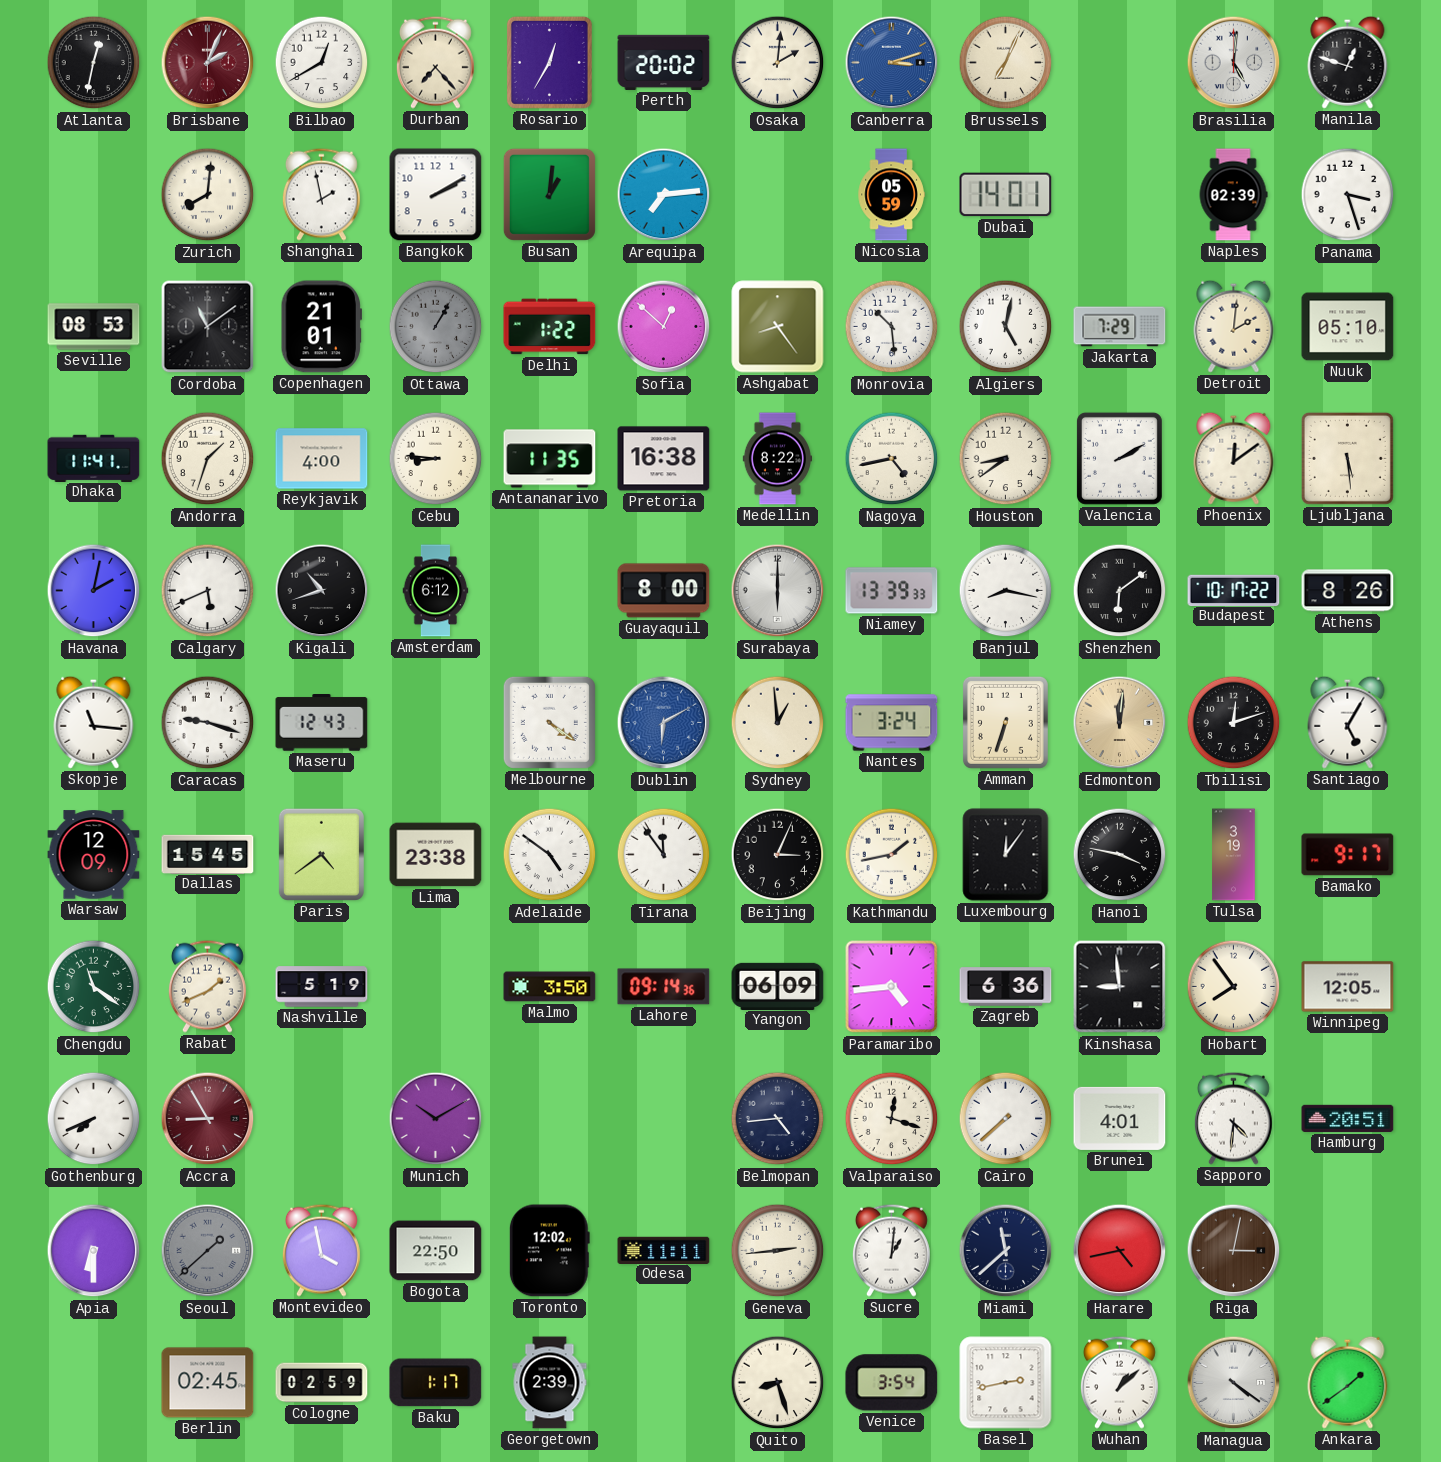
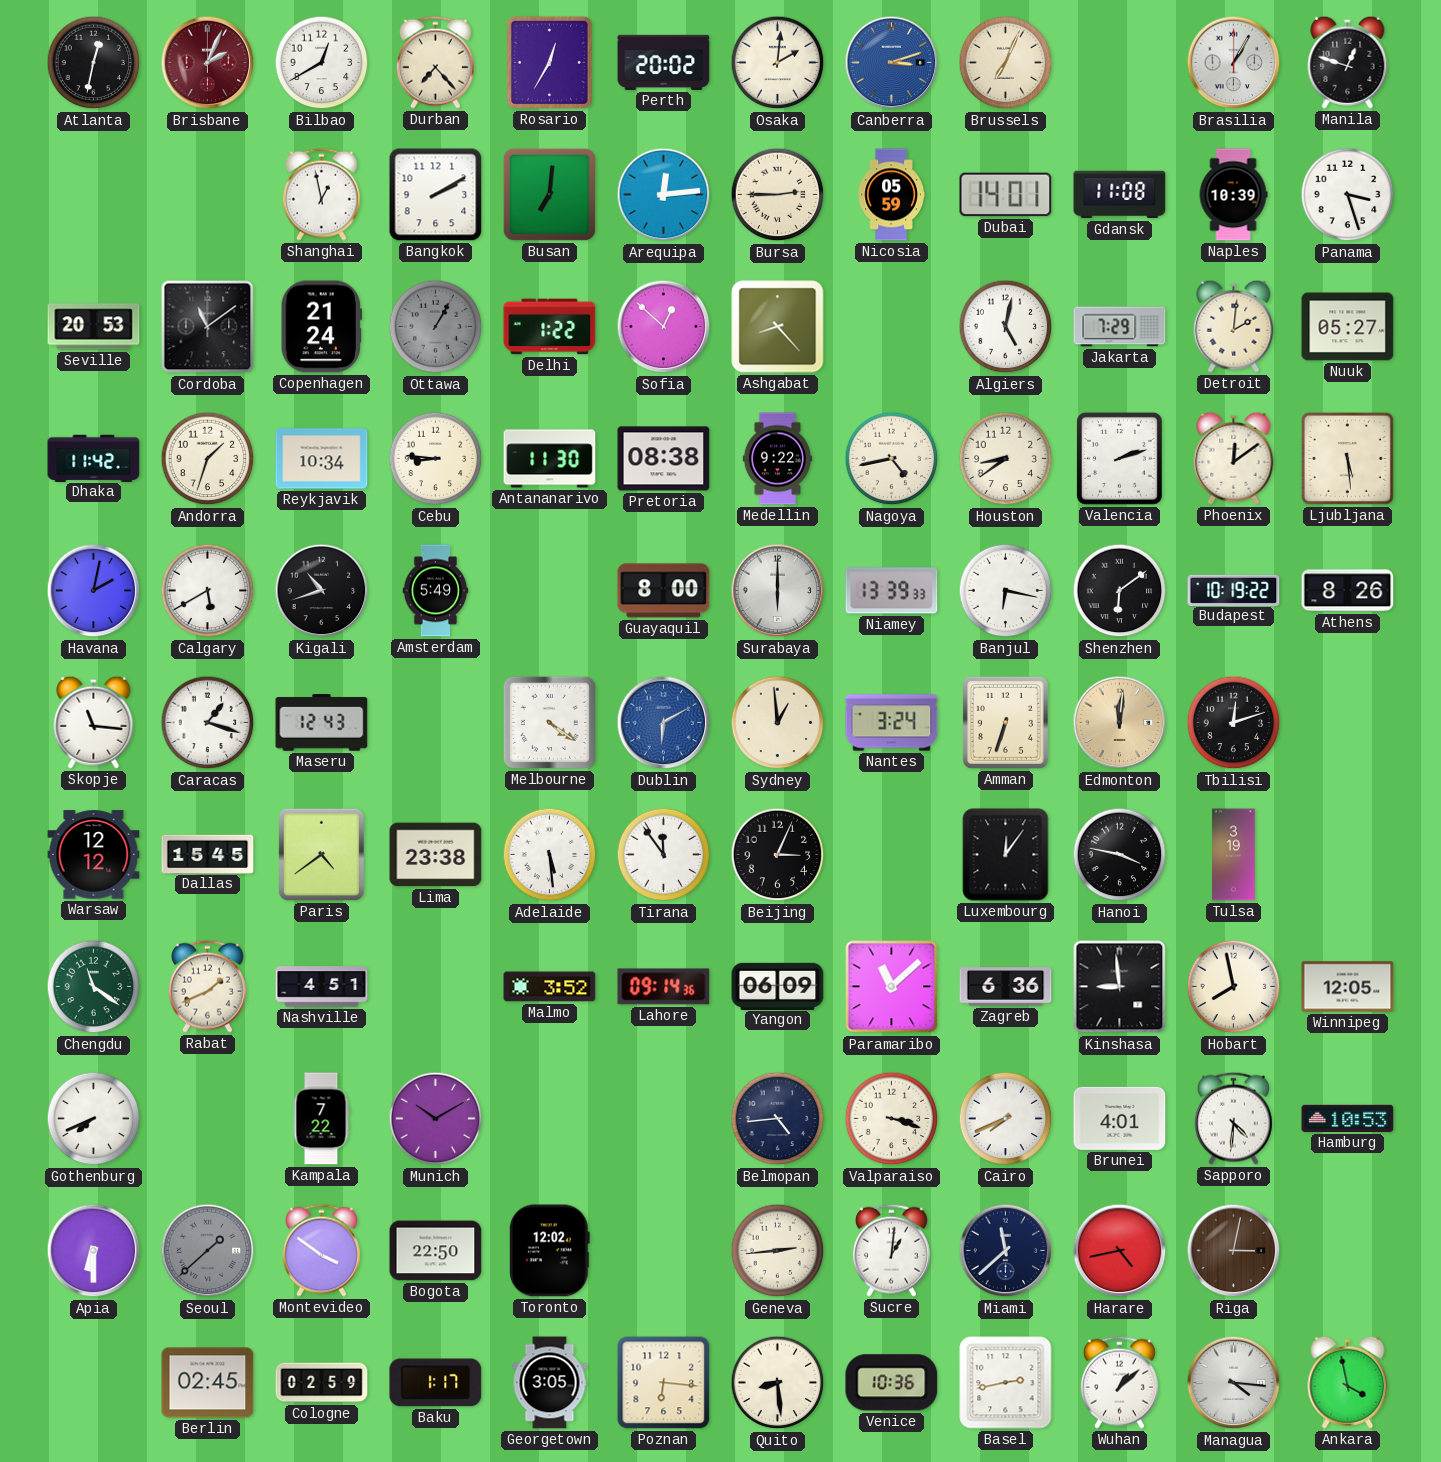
Brasilia: 5:01 -> 1:05 (1234, 63)
Zurich: 8:01 -> none (208, 195)
Shanghai: 1:58 -> 12:58 (321, 194)
Busan: 1:01 -> 7:01 (549, 194)
Arequipa: 7:14 -> 12:14 (664, 195)
Bursa: none -> 2:45 (778, 195)
Gdansk: none -> 11:08 (1120, 195)
Naples: 02:39 -> 10:39 (1233, 195)
Seville: 08:53 -> 20:53 (94, 327)
Copenhagen: 21:01 -> 21:24 (321, 327)
Ashgabat: 8:24 -> 8:23 (778, 327)
Monrovia: 10:29 -> none (892, 327)
Nuuk: 05:10 -> 05:27 (1348, 327)
Dhaka: 11:41 -> 11:42 (94, 458)
Reykjavik: 4:00 -> 10:34 (322, 459)
Antananarivo: 11:35 -> 11:30 (550, 459)
Pretoria: 16:38 -> 08:38 (664, 459)
Medellin: 8:22 -> 9:22 (778, 459)
Valencia: 2:10 -> 2:12 (1119, 458)
Calgary: 5:41 -> 5:40 (208, 591)
Amsterdam: 6:12 -> 5:49 (436, 591)
Banjul: 8:17 -> 6:17 (1006, 591)
Budapest: 10:17 -> 10:19 (1234, 590)
Caracas: 9:18 -> 1:18 (208, 723)
Santiago: 5:05 -> none (1348, 722)
Warsaw: 12:09 -> 12:12 (94, 855)
Adelaide: 4:51 -> 5:29 (550, 855)
Kathmandu: 1:43 -> none (892, 855)
Bamako: 9:17 -> none (1348, 855)
Nashville: 5:19 -> 4:51 (322, 987)
Malmo: 3:50 -> 3:52 (550, 987)
Paramaribo: 4:44 -> 11:08 (892, 987)
Hobart: 7:54 -> 7:58 (1234, 987)
Accra: 8:55 -> none (208, 1119)
Kampala: none -> 7:22 (321, 1119)
Valparaiso: 12:18 -> 3:18 (892, 1119)
Cairo: 7:38 -> 7:41 (1006, 1119)
Hamburg: 20:51 -> 10:53 (1348, 1118)
Montevideo: 3:58 -> 3:51 (321, 1250)
Odesa: 11:11 -> none (664, 1250)
Georgetown: 2:39 -> 3:05 (550, 1383)
Poznan: none -> 6:16 (664, 1383)
Quito: 8:27 -> 8:29 (778, 1383)
Venice: 3:54 -> 10:36 (892, 1383)
Managua: 4:21 -> 4:16 (1234, 1383)
Ankara: 1:39 -> 3:58 (1348, 1382)
